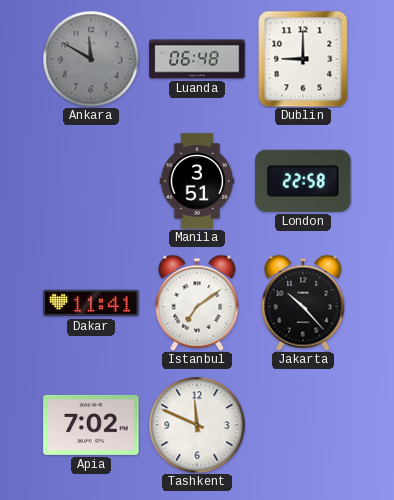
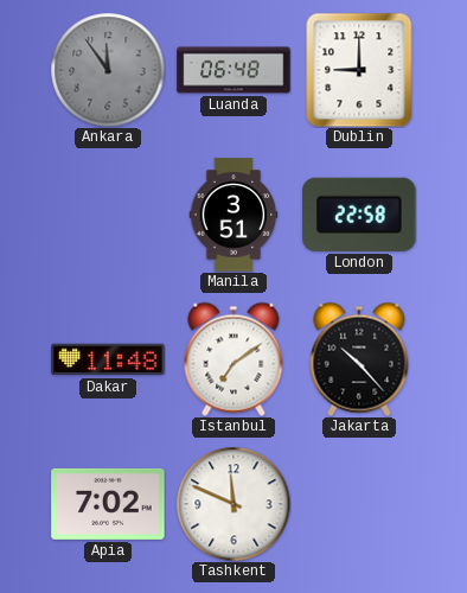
Ankara: 11:50 -> 11:54 (108, 70)
Dakar: 11:41 -> 11:48 (108, 359)
